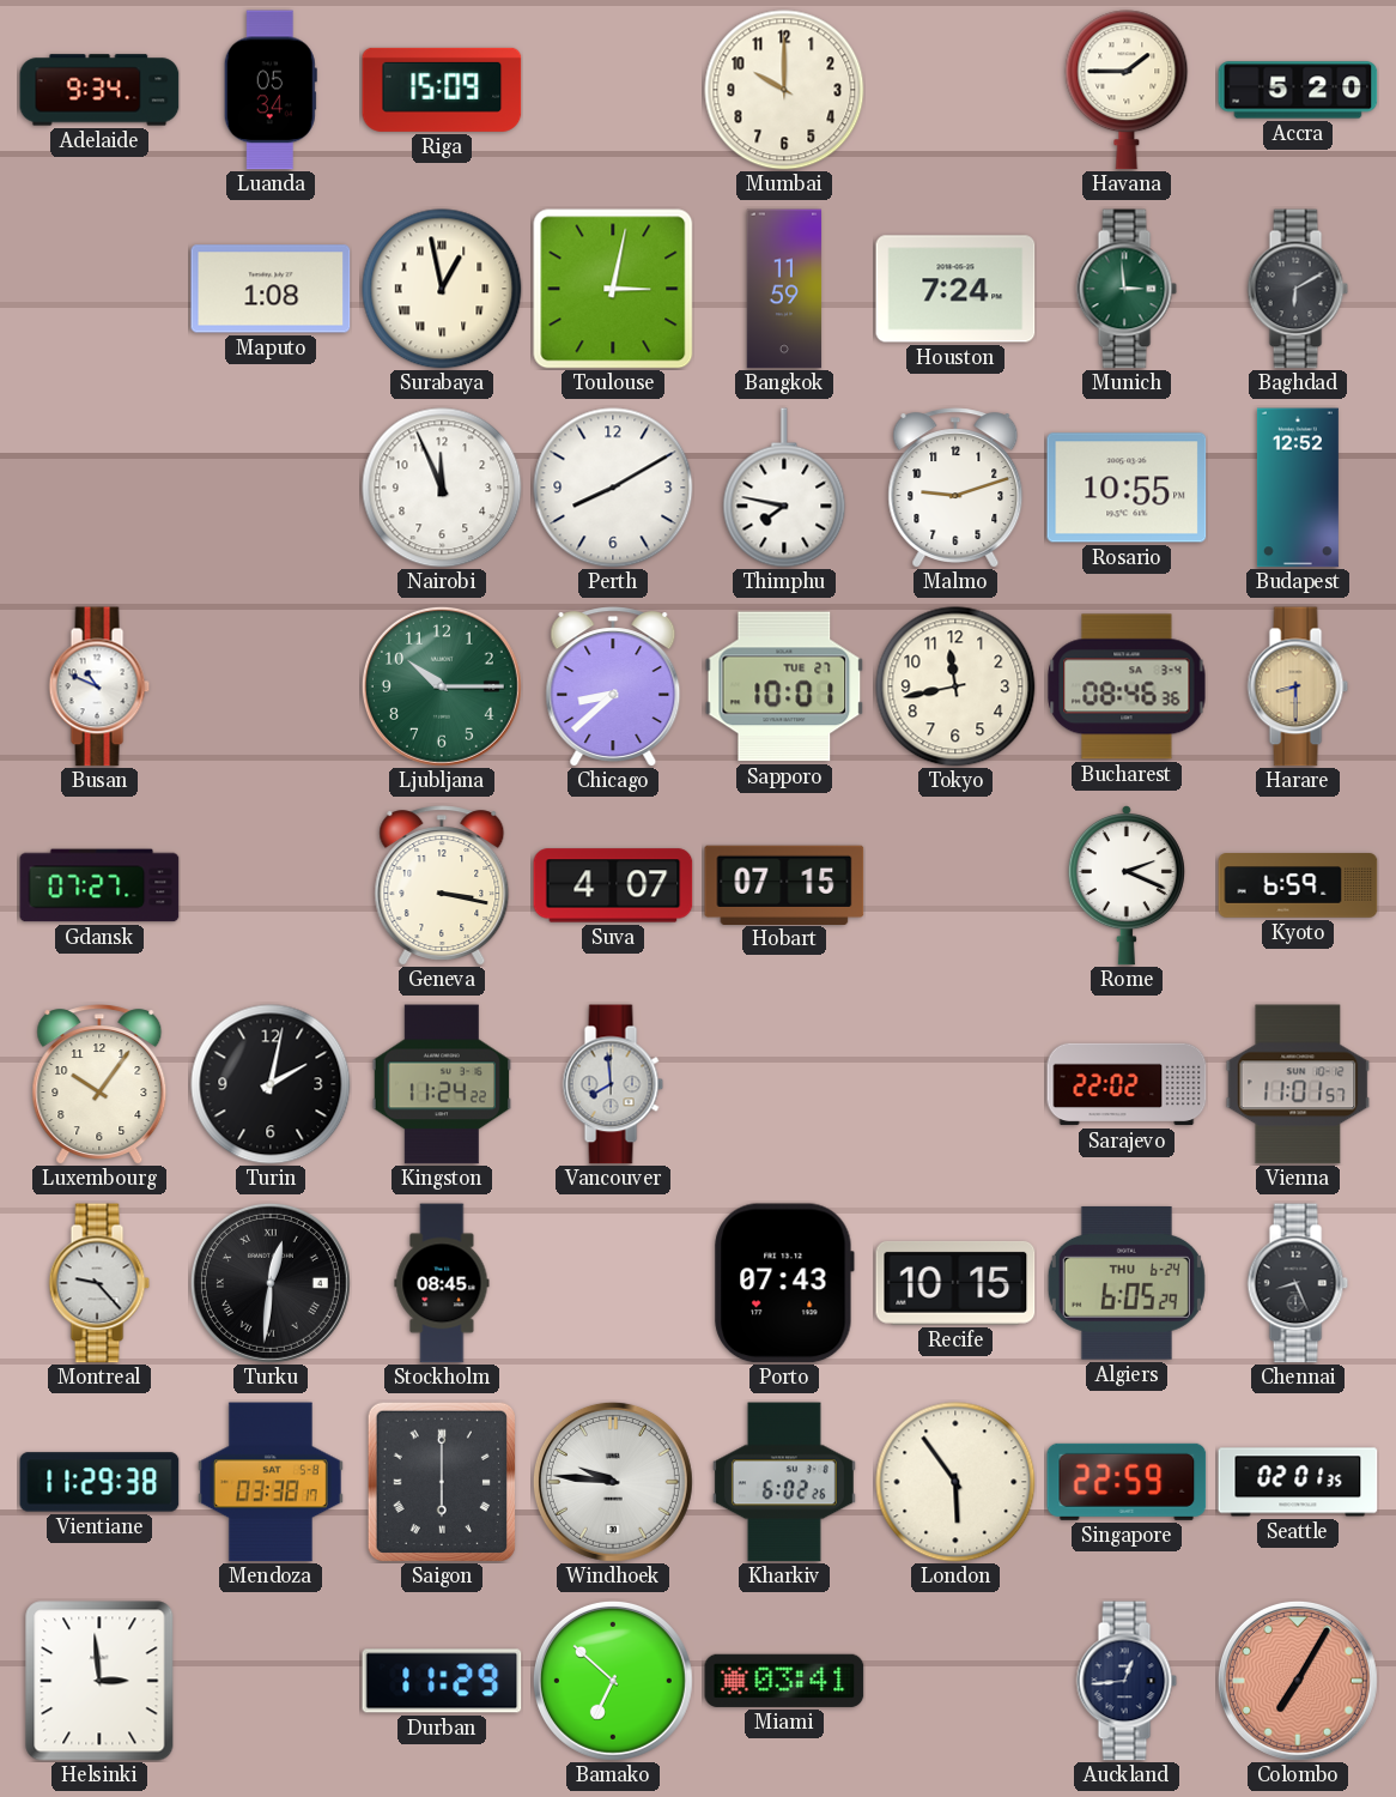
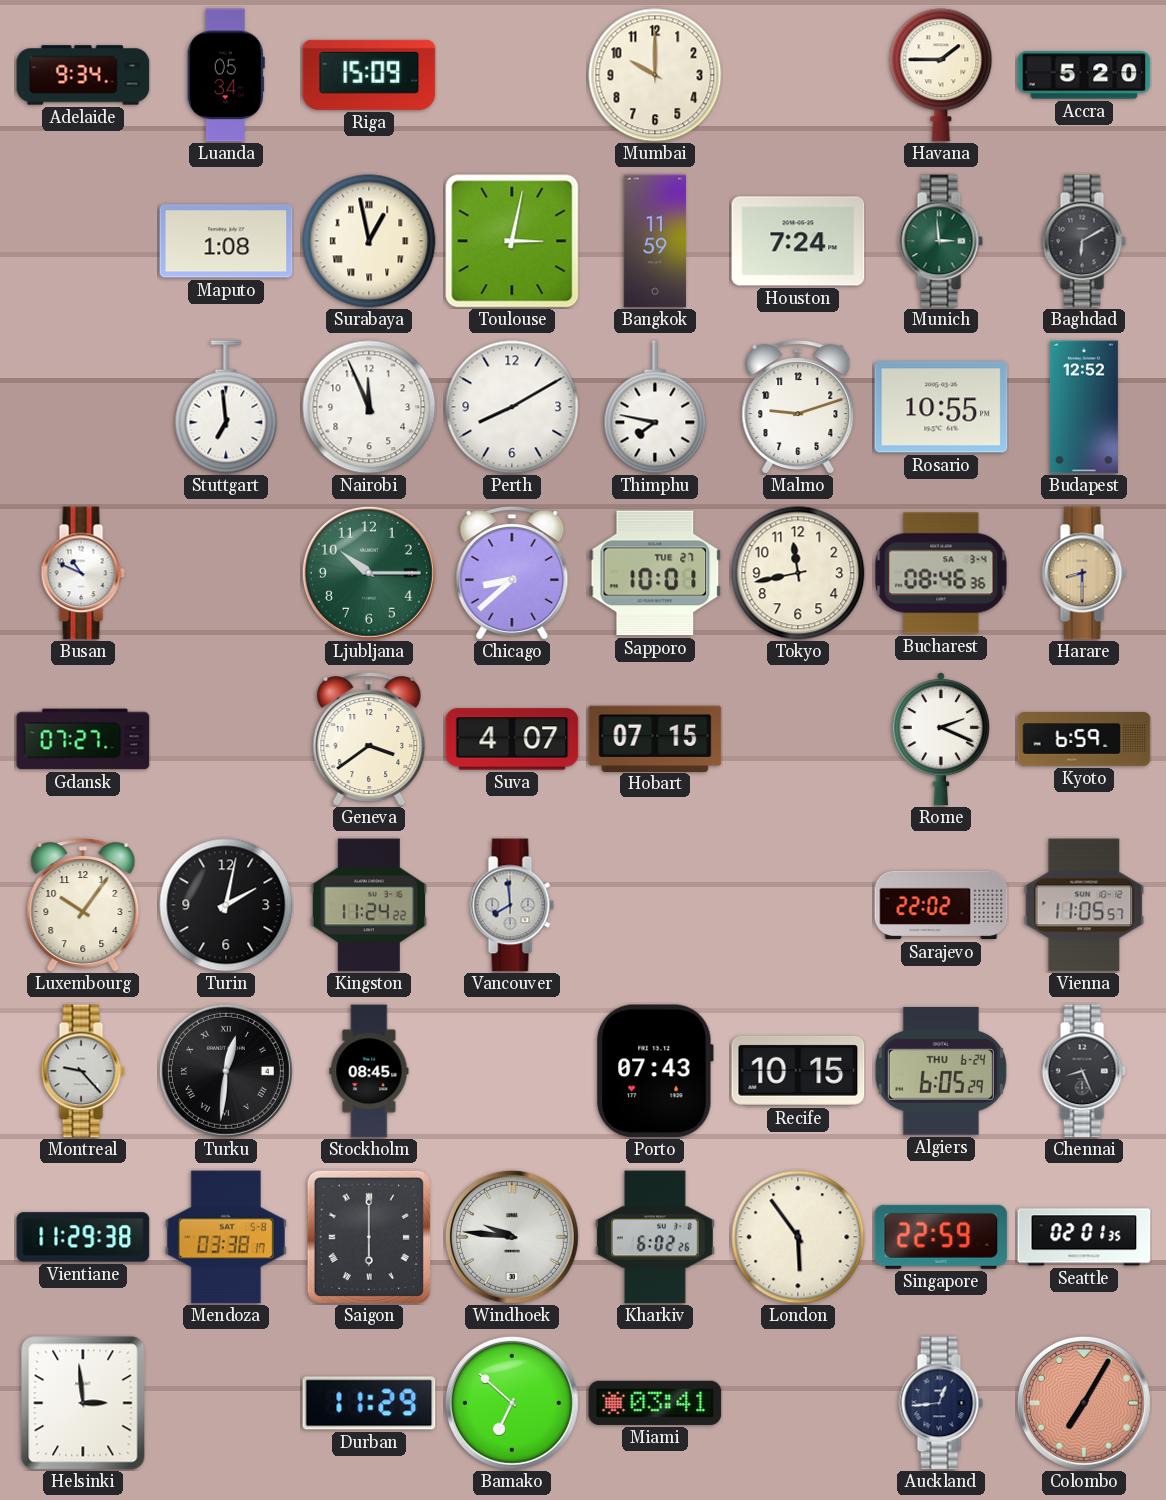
Stuttgart: none -> 6:59 (226, 407)
Geneva: 3:17 -> 3:39 (369, 739)
Vienna: 11:01 -> 11:05 (1084, 905)
